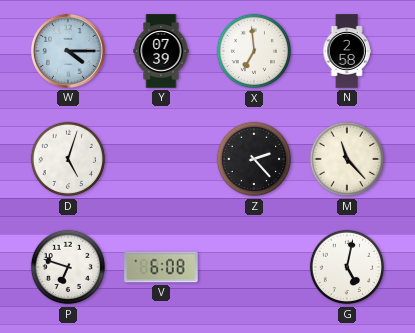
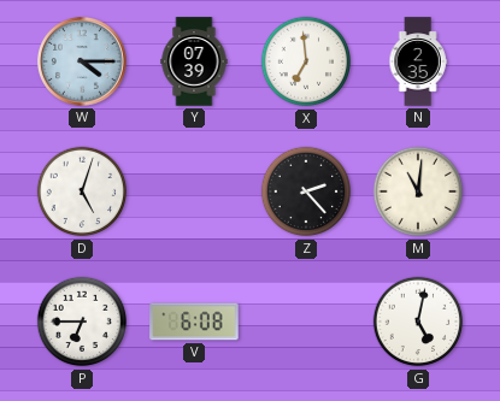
N: 2:58 -> 2:35 (418, 61)
M: 11:23 -> 11:01 (418, 191)
P: 6:48 -> 6:45 (82, 322)
